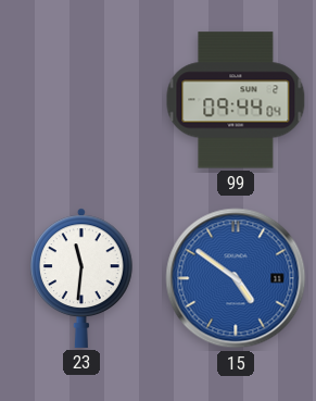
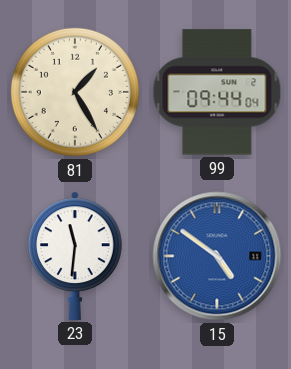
81: none -> 1:25 (75, 92)
